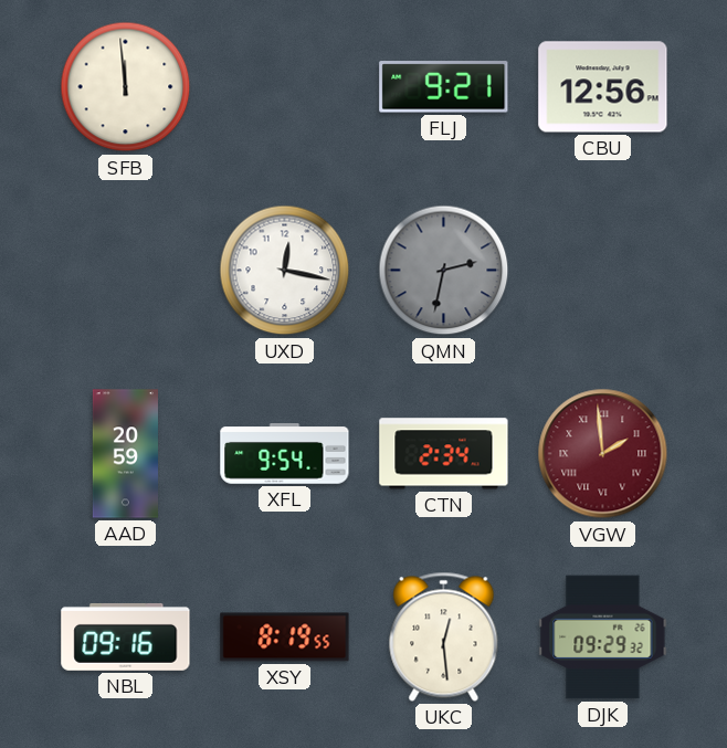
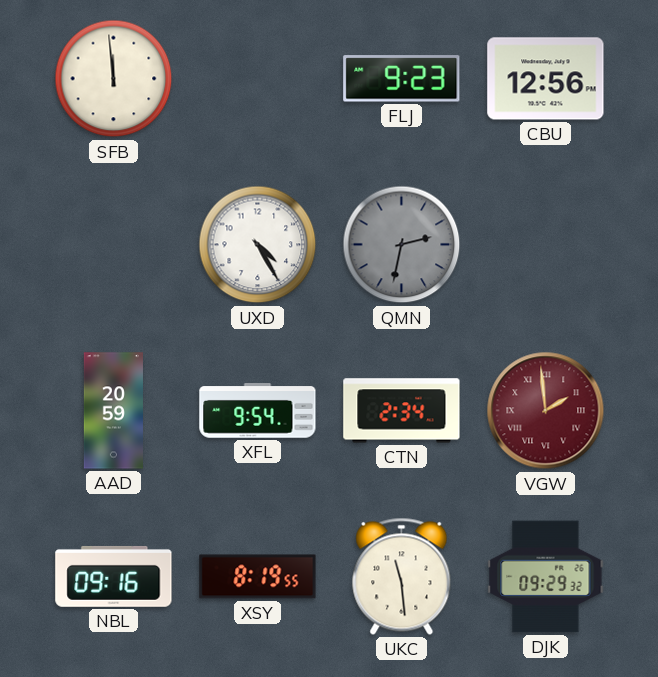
FLJ: 9:21 -> 9:23 (402, 79)
UXD: 12:17 -> 4:25 (258, 245)
UKC: 12:29 -> 11:29 (402, 576)
